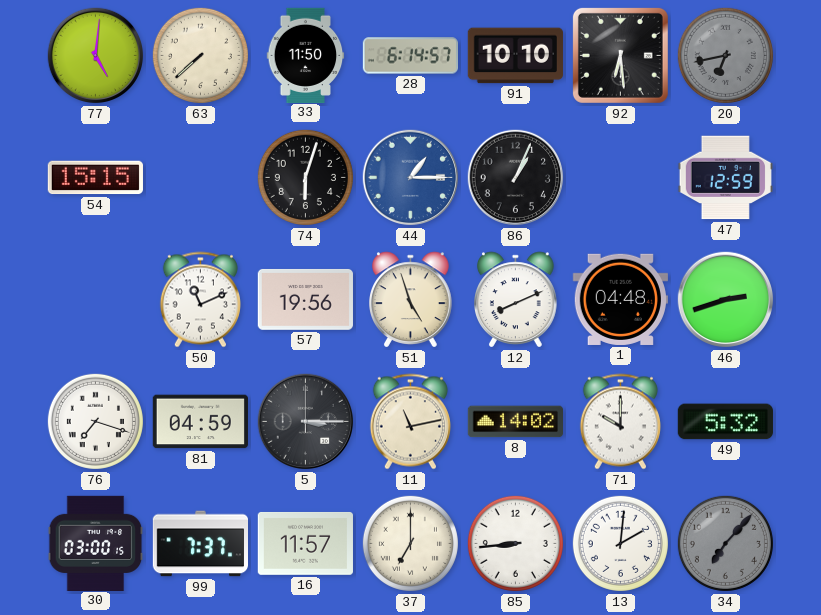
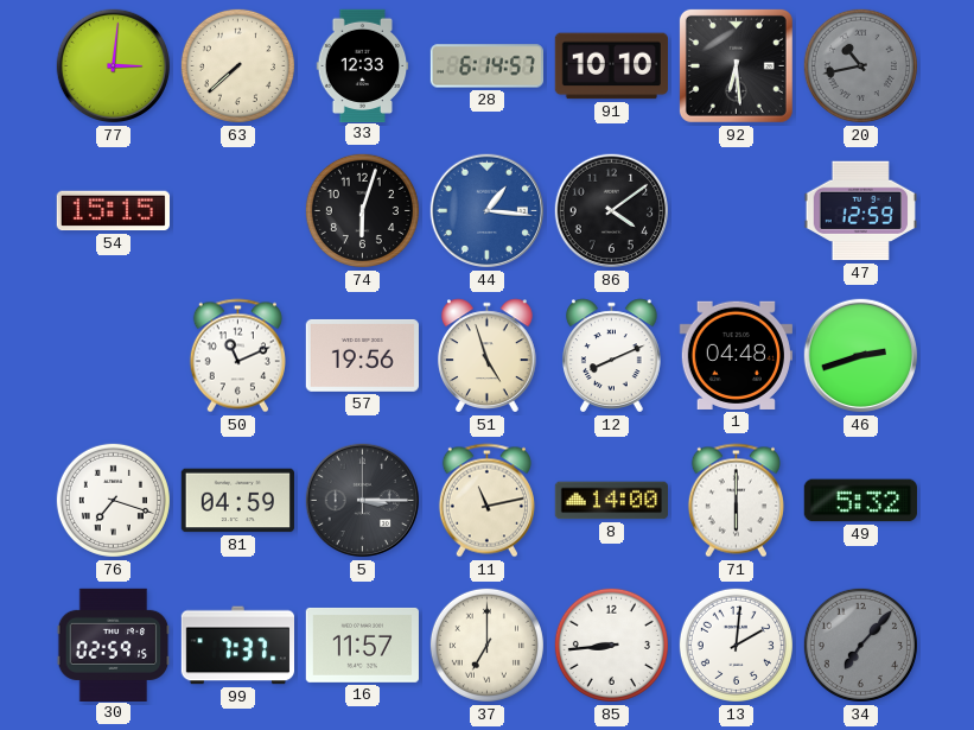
77: 5:01 -> 3:01 (114, 66)
33: 11:50 -> 12:33 (363, 65)
20: 6:43 -> 10:43 (860, 65)
44: 1:15 -> 1:16 (488, 211)
86: 1:04 -> 4:09 (612, 211)
8: 14:02 -> 14:00 (611, 501)
71: 10:00 -> 6:00 (736, 501)
30: 03:00 -> 02:59 (114, 645)
